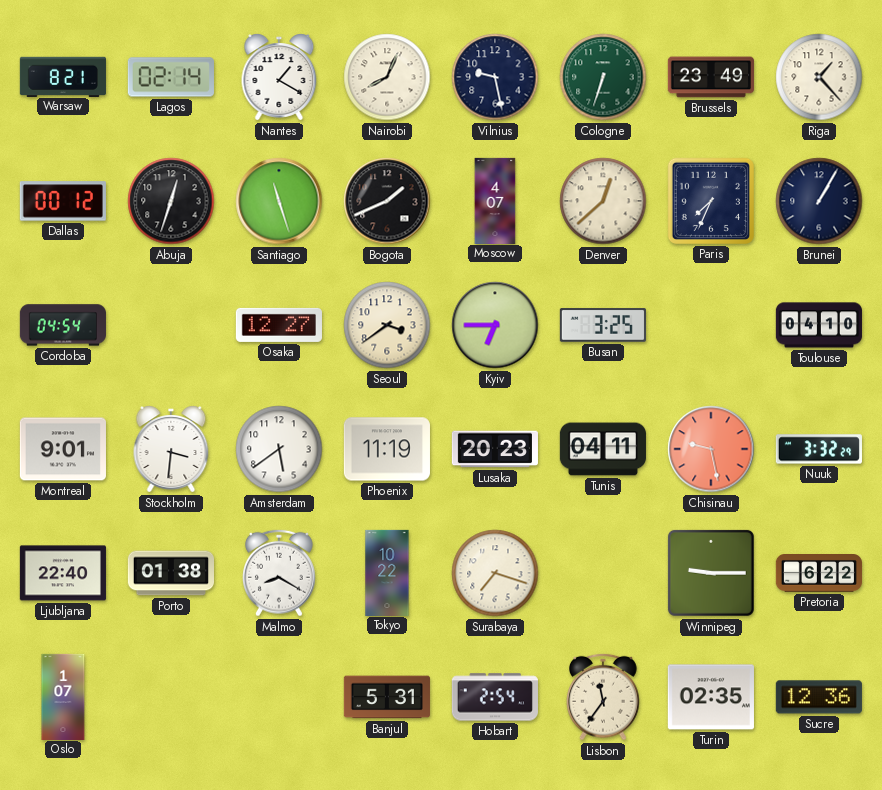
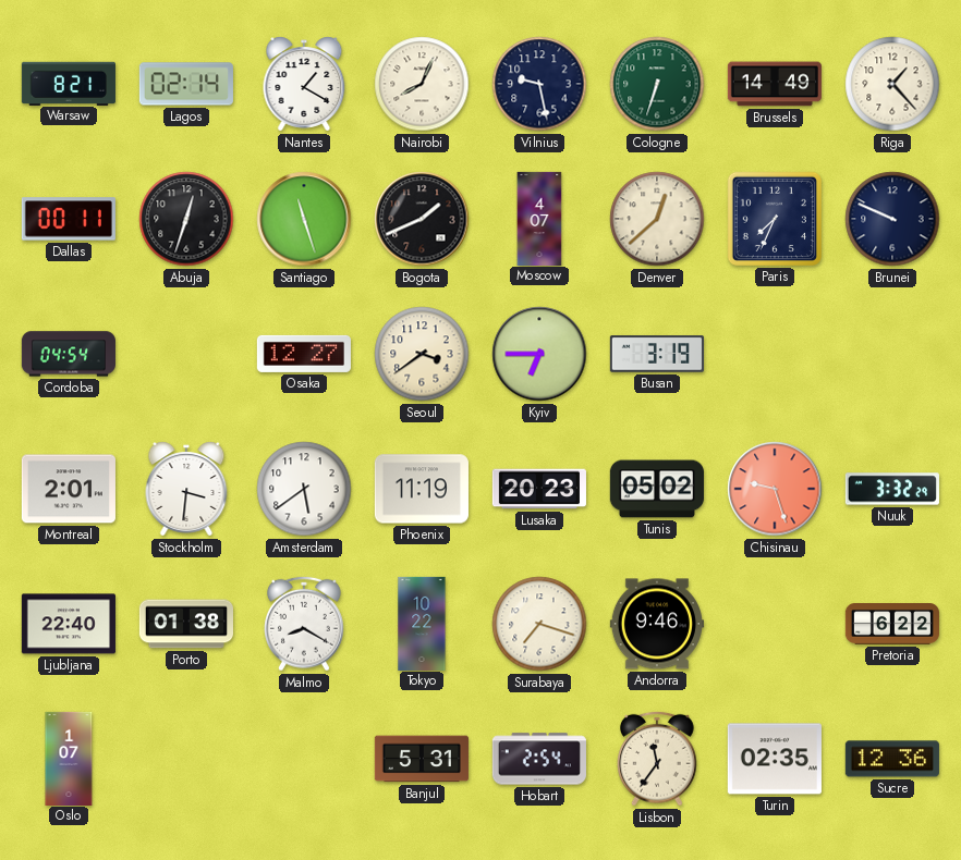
Brussels: 23:49 -> 14:49 (775, 84)
Dallas: 00:12 -> 00:11 (69, 219)
Brunei: 1:05 -> 9:49 (892, 219)
Busan: 3:25 -> 3:19 (657, 354)
Toulouse: 04:10 -> none (818, 325)
Montreal: 9:01 -> 2:01 (69, 489)
Tunis: 04:11 -> 05:02 (656, 489)
Chisinau: 9:28 -> 9:27 (775, 489)
Andorra: none -> 9:46 (657, 624)
Winnipeg: 9:15 -> none (711, 573)
